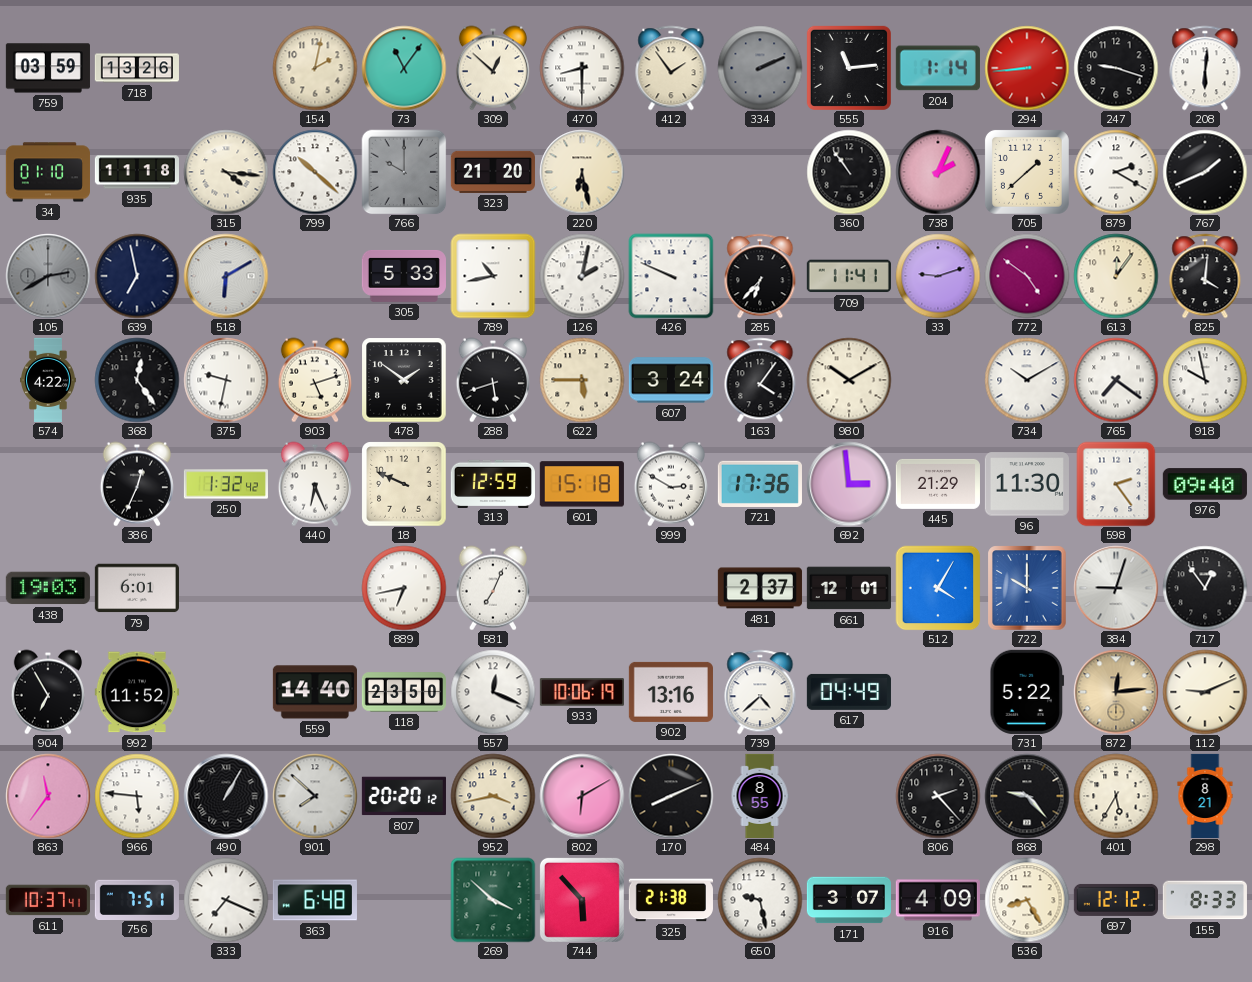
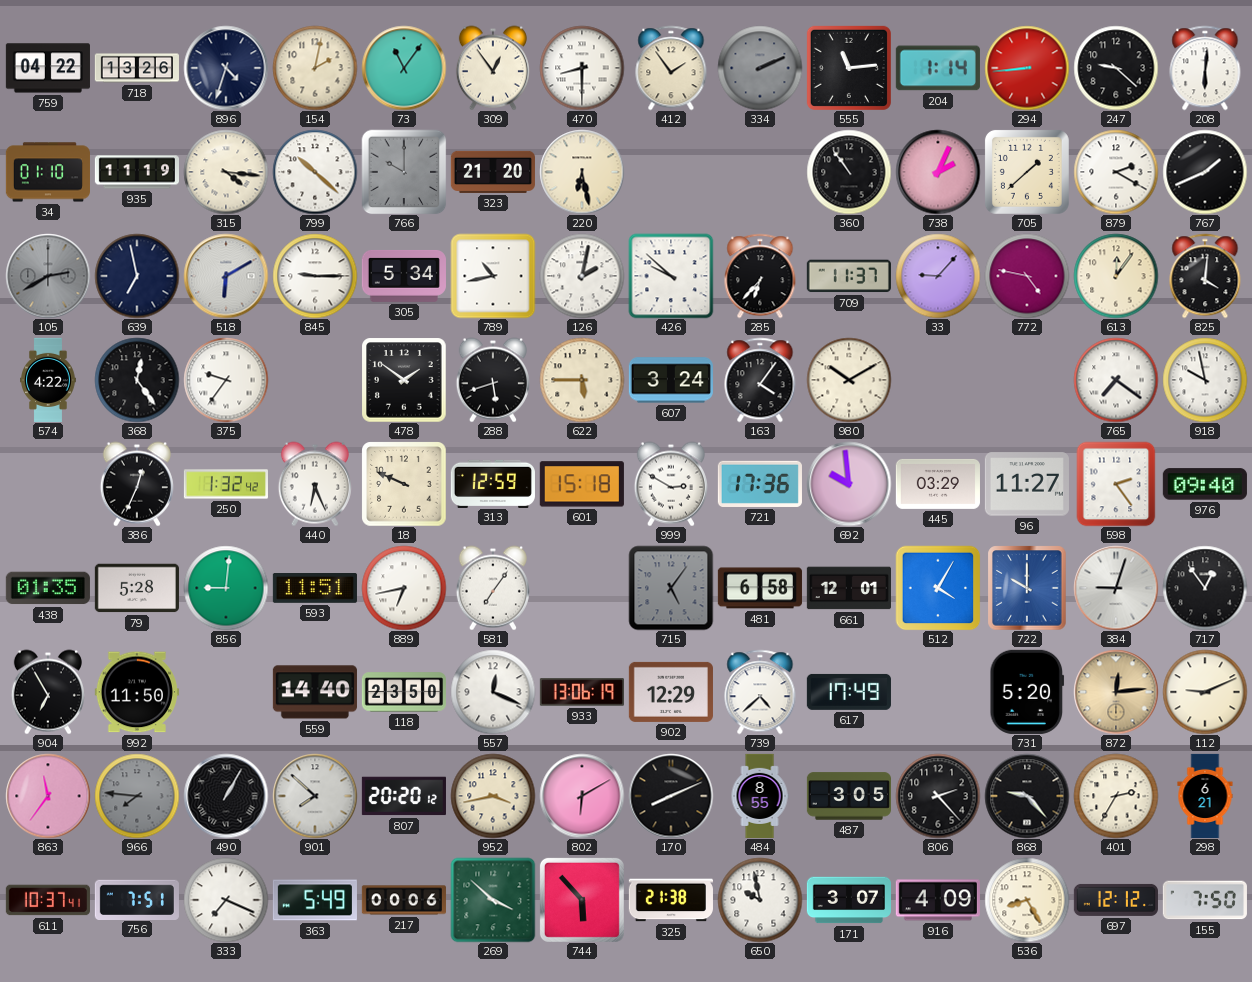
759: 03:59 -> 04:22 (48, 68)
896: none -> 4:33 (226, 68)
309: 12:52 -> 12:54 (493, 68)
247: 9:18 -> 9:22 (1116, 68)
935: 11:18 -> 11:19 (136, 172)
845: none -> 9:15 (315, 276)
305: 5:33 -> 5:34 (404, 276)
426: 9:49 -> 9:52 (671, 276)
709: 11:41 -> 11:37 (849, 276)
33: 9:12 -> 9:07 (938, 276)
772: 4:51 -> 4:47 (1027, 276)
375: 9:32 -> 9:36 (226, 380)
903: 5:12 -> none (315, 380)
734: 10:10 -> none (1027, 380)
692: 2:59 -> 9:59 (849, 484)
445: 21:29 -> 03:29 (938, 484)
96: 11:30 -> 11:27 (1027, 484)
438: 19:03 -> 01:35 (48, 588)
79: 6:01 -> 5:28 (137, 588)
856: none -> 9:01 (226, 588)
593: none -> 11:51 (315, 589)
581: 7:04 -> 7:06 (493, 588)
715: none -> 5:06 (671, 588)
481: 2:37 -> 6:58 (760, 588)
992: 11:52 -> 11:50 (137, 692)
933: 10:06 -> 13:06 (582, 692)
902: 13:16 -> 12:29 (671, 692)
617: 04:49 -> 17:49 (849, 692)
731: 5:22 -> 5:20 (1027, 692)
966: 5:46 -> 7:46 (137, 796)
966 dial: white -> grey (137, 796)
487: none -> 3:05 (848, 796)
401: 5:35 -> 2:35 (1116, 796)
298: 8:21 -> 6:21 (1205, 795)
363: 6:48 -> 5:49 (315, 900)
217: none -> 00:06 (404, 900)
650: 9:28 -> 9:58 (760, 900)
155: 8:33 -> 7:50 (1205, 900)
